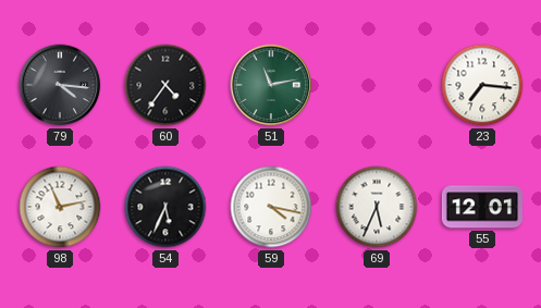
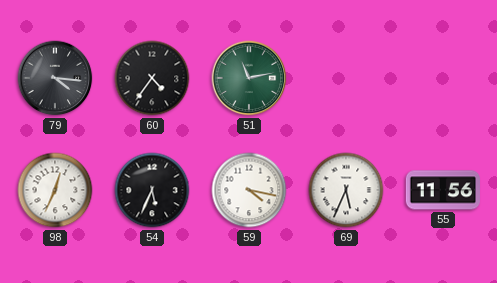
23: 7:16 -> none (482, 85)
98: 11:13 -> 12:34 (55, 190)
55: 12:01 -> 11:56 (443, 190)
